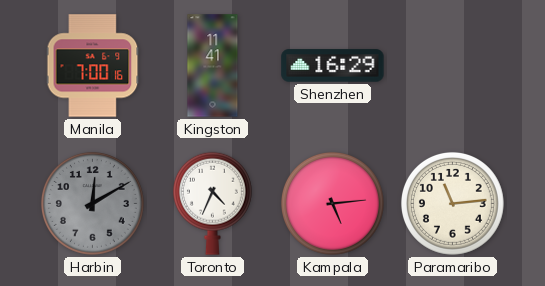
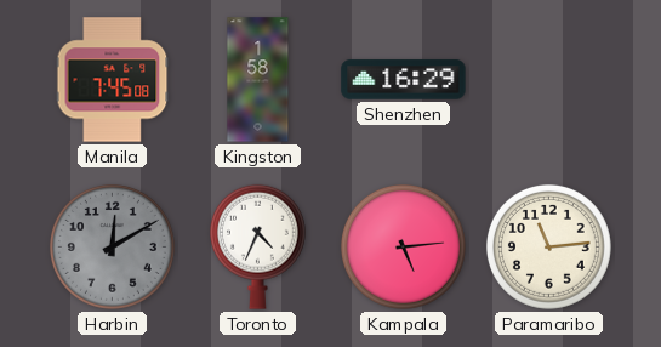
Manila: 7:00 -> 7:45 (113, 80)
Kingston: 11:41 -> 1:58 (258, 80)
